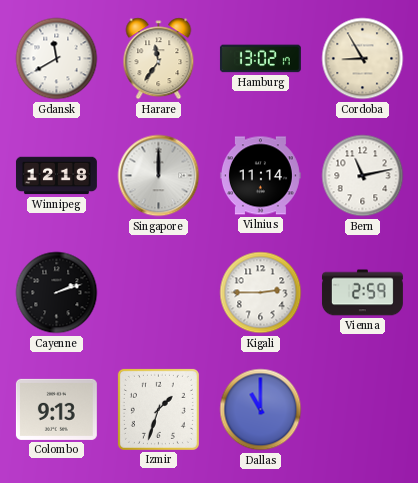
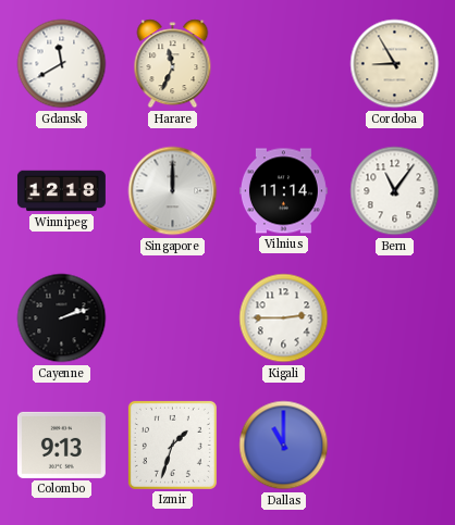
Harare: 11:36 -> 11:34 (173, 64)
Hamburg: 13:02 -> none (260, 59)
Bern: 11:13 -> 11:06 (395, 191)
Vienna: 2:59 -> none (362, 293)
